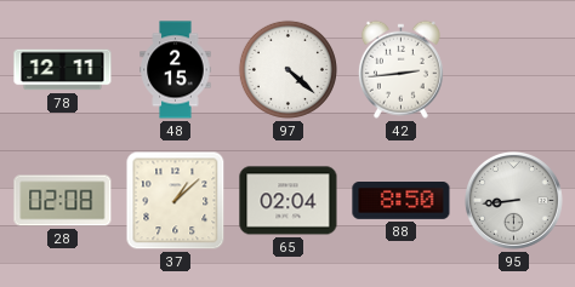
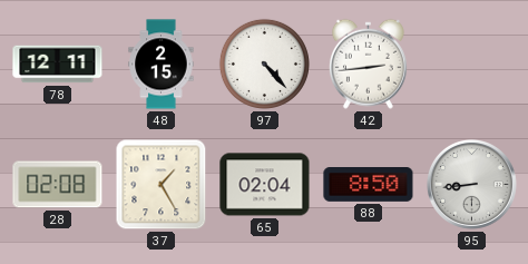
97: 4:22 -> 4:23 (264, 63)
37: 1:08 -> 1:25 (162, 185)
